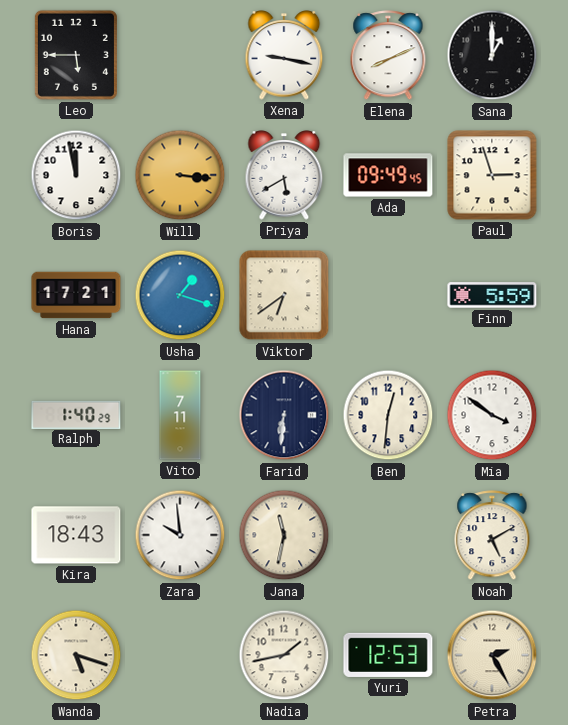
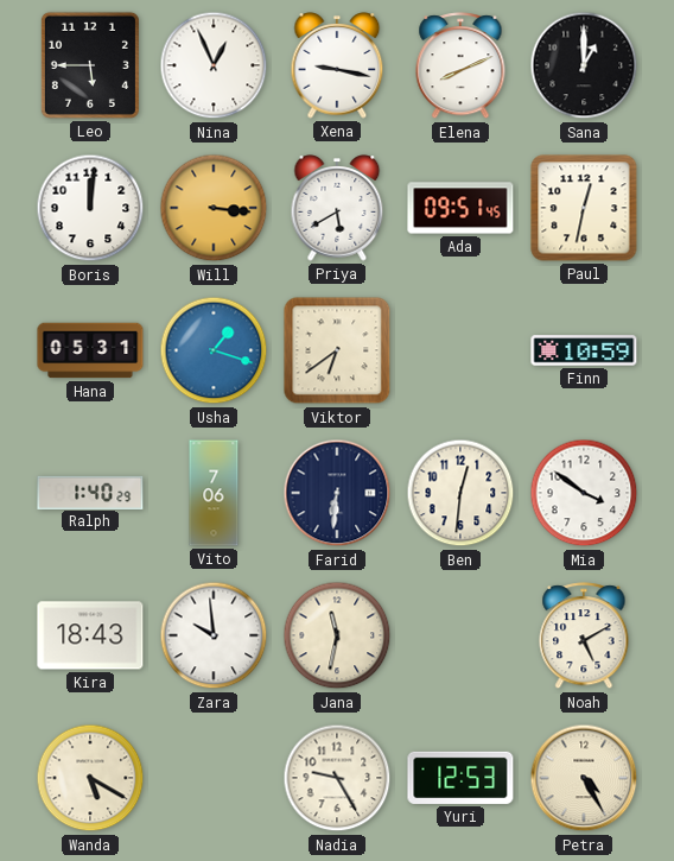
Nina: none -> 12:56 (214, 65)
Boris: 11:58 -> 12:01 (90, 208)
Ada: 09:49 -> 09:51 (460, 208)
Paul: 2:57 -> 12:32 (584, 208)
Hana: 17:21 -> 05:31 (90, 350)
Finn: 5:59 -> 10:59 (584, 350)
Vito: 7:11 -> 7:06 (214, 493)
Wanda: 5:18 -> 5:20 (90, 778)
Nadia: 1:43 -> 9:25 (337, 778)
Petra: 2:25 -> 4:25 (584, 778)
